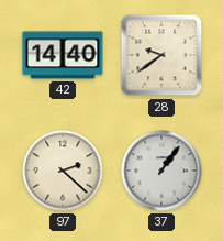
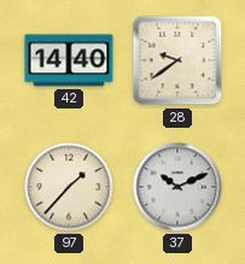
97: 2:22 -> 1:37 (69, 187)
37: 1:06 -> 10:11 (177, 187)
